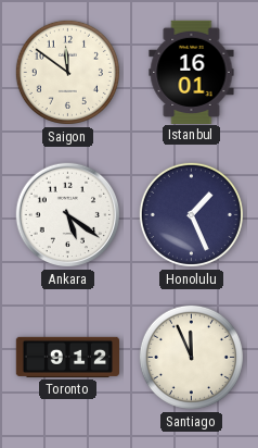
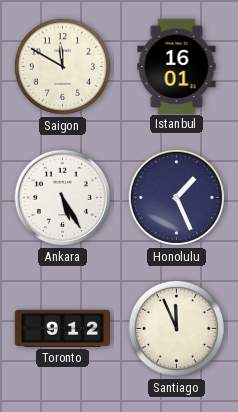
Saigon: 11:51 -> 11:50 (62, 66)
Ankara: 5:21 -> 5:25 (63, 198)
